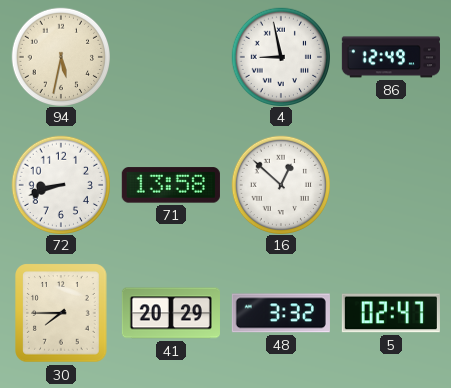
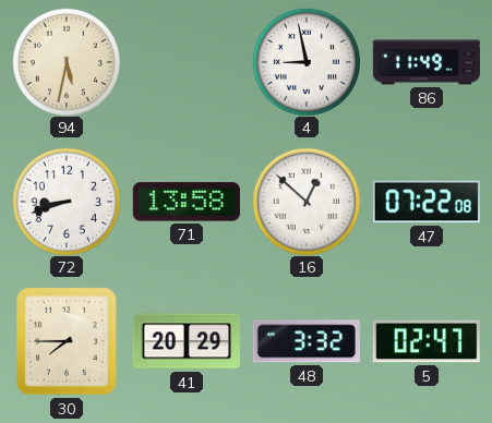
86: 12:49 -> 11:49 (427, 62)
47: none -> 07:22 (427, 202)
